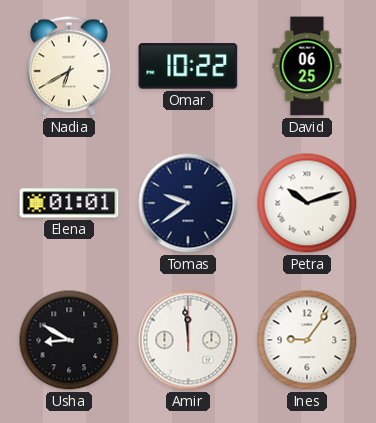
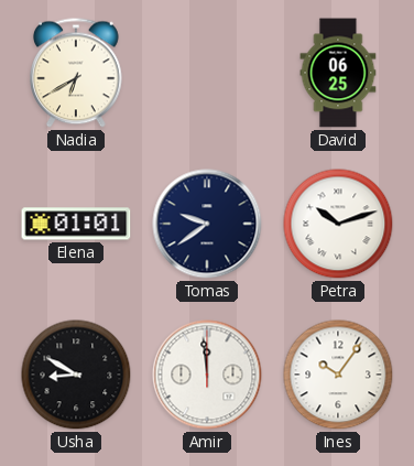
Omar: 10:22 -> none (188, 66)
Ines: 9:06 -> 10:06 (338, 375)
